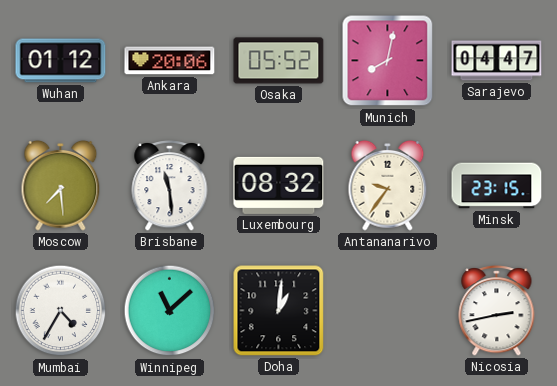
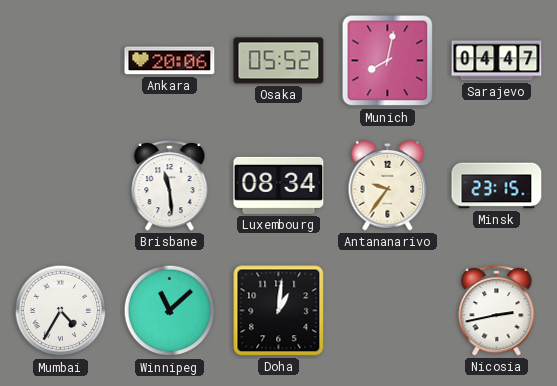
Wuhan: 01:12 -> none (61, 61)
Moscow: 7:29 -> none (61, 185)
Luxembourg: 08:32 -> 08:34 (279, 185)
